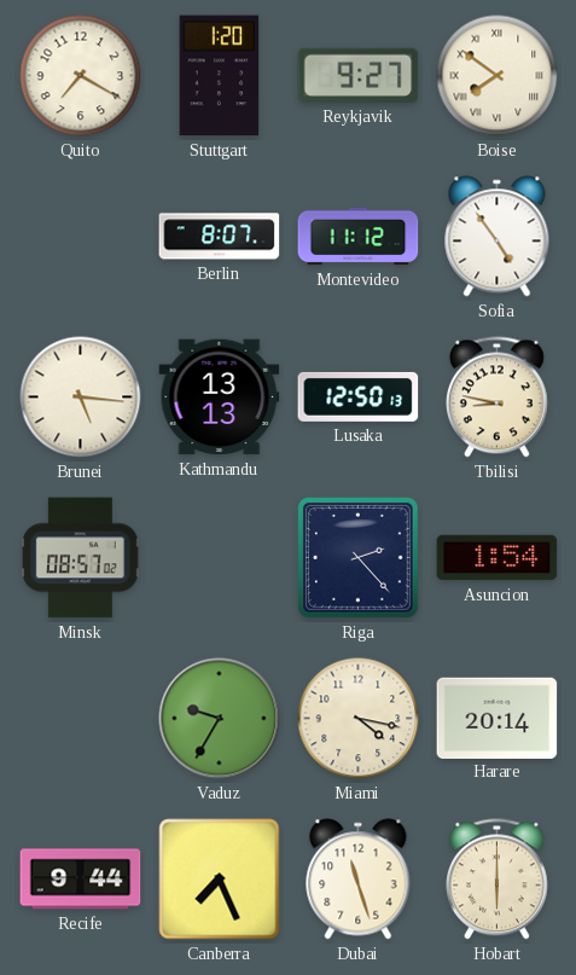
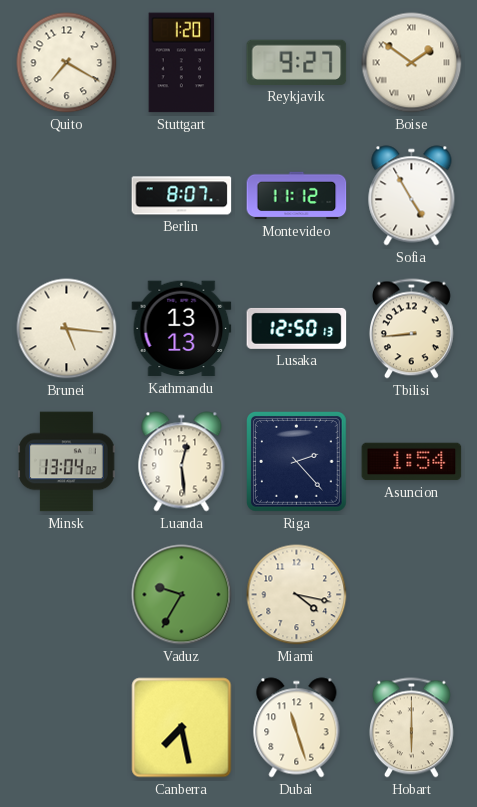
Boise: 7:51 -> 1:51 (412, 63)
Sofia: 4:54 -> 4:55 (412, 196)
Tbilisi: 8:47 -> 8:44 (411, 329)
Minsk: 08:57 -> 13:04 (67, 462)
Luanda: none -> 12:29 (182, 462)
Harare: 20:14 -> none (498, 718)
Recife: 9:44 -> none (81, 880)
Canberra: 7:26 -> 7:28 (182, 728)
